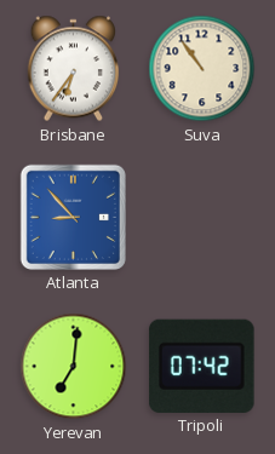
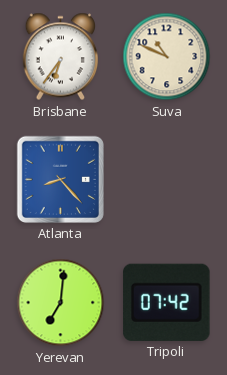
Suva: 10:54 -> 10:49 (167, 57)
Atlanta: 8:53 -> 8:23 (60, 179)
